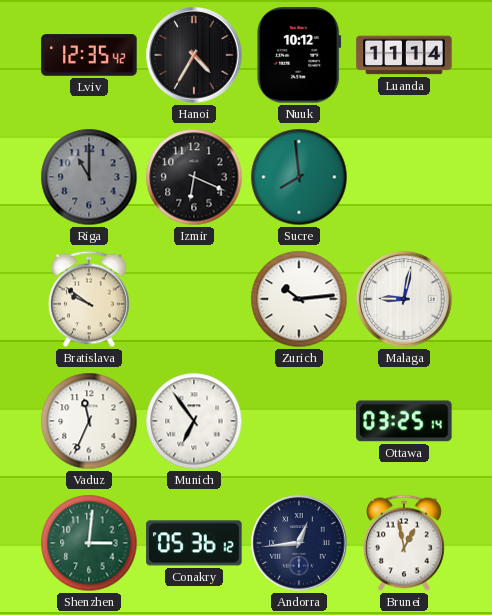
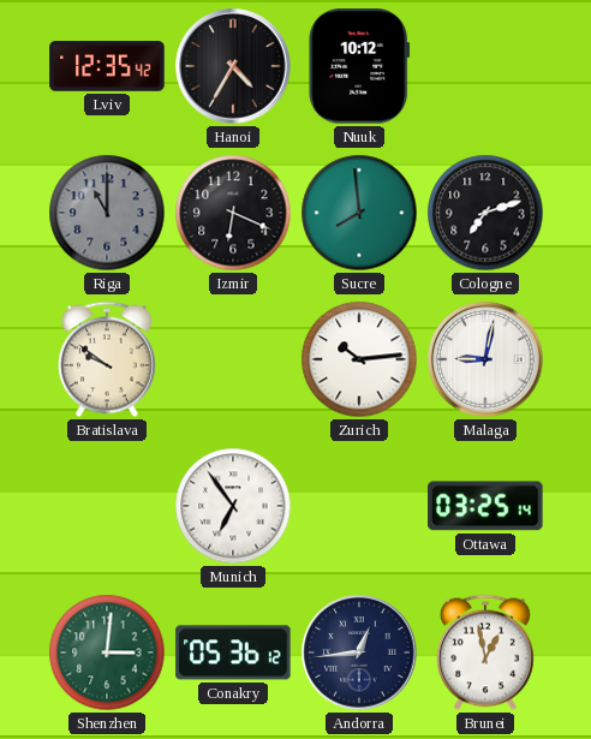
Luanda: 11:14 -> none (404, 55)
Cologne: none -> 7:12 (485, 213)
Vaduz: 11:34 -> none (89, 421)
